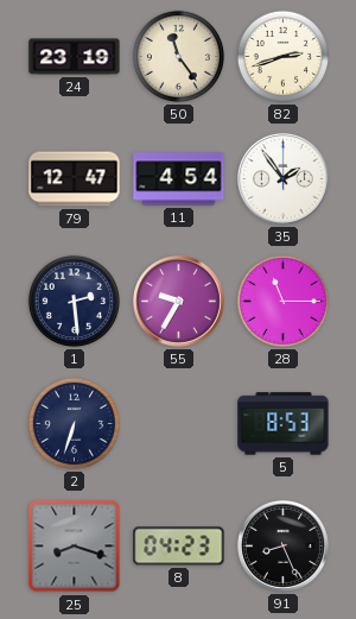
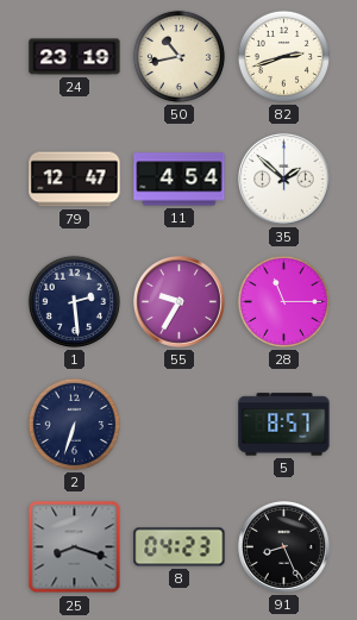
50: 11:24 -> 10:43 (178, 56)
35: 1:54 -> 1:52 (284, 180)
5: 8:53 -> 8:57 (284, 425)
